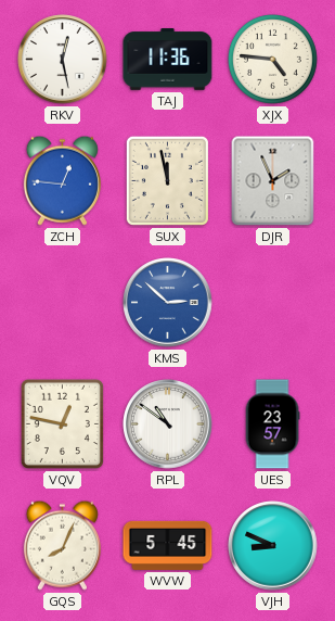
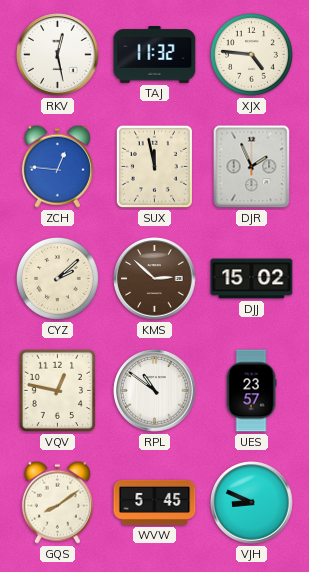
TAJ: 11:36 -> 11:32 (155, 55)
CYZ: none -> 2:08 (57, 278)
KMS dial: blue -> brown (155, 279)
DJJ: none -> 15:02 (252, 279)
GQS: 8:04 -> 8:09 (57, 502)
